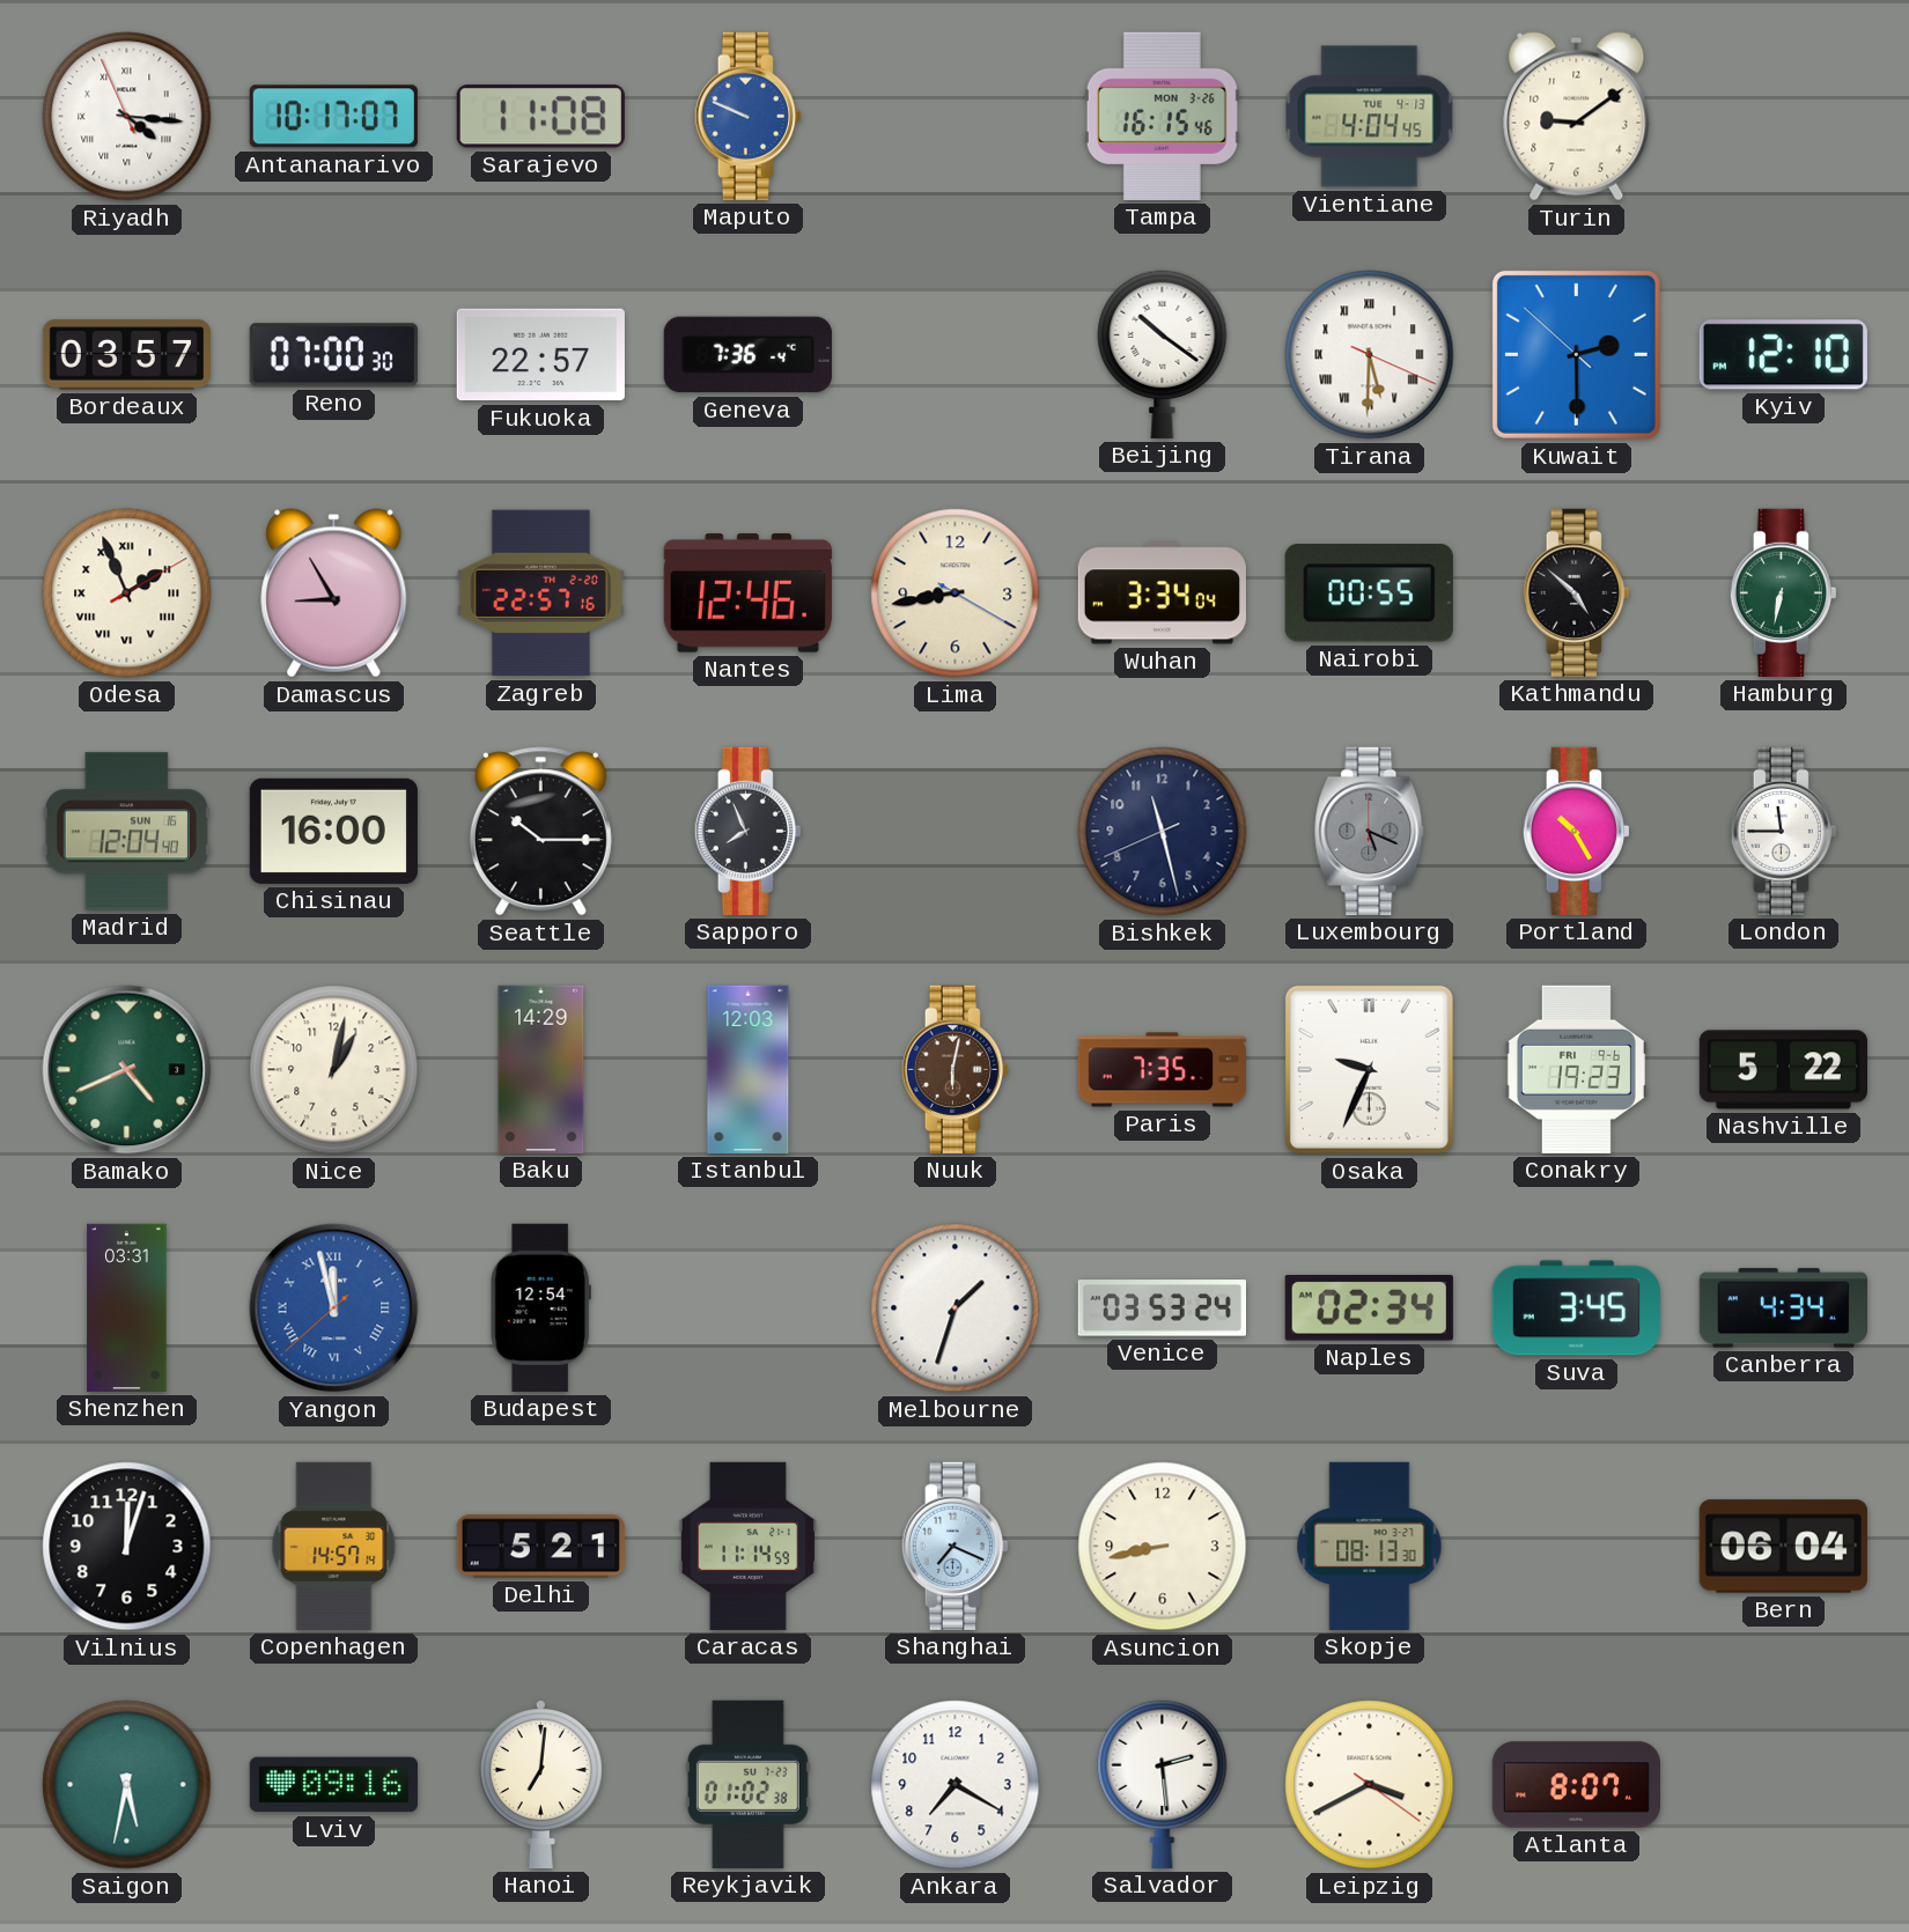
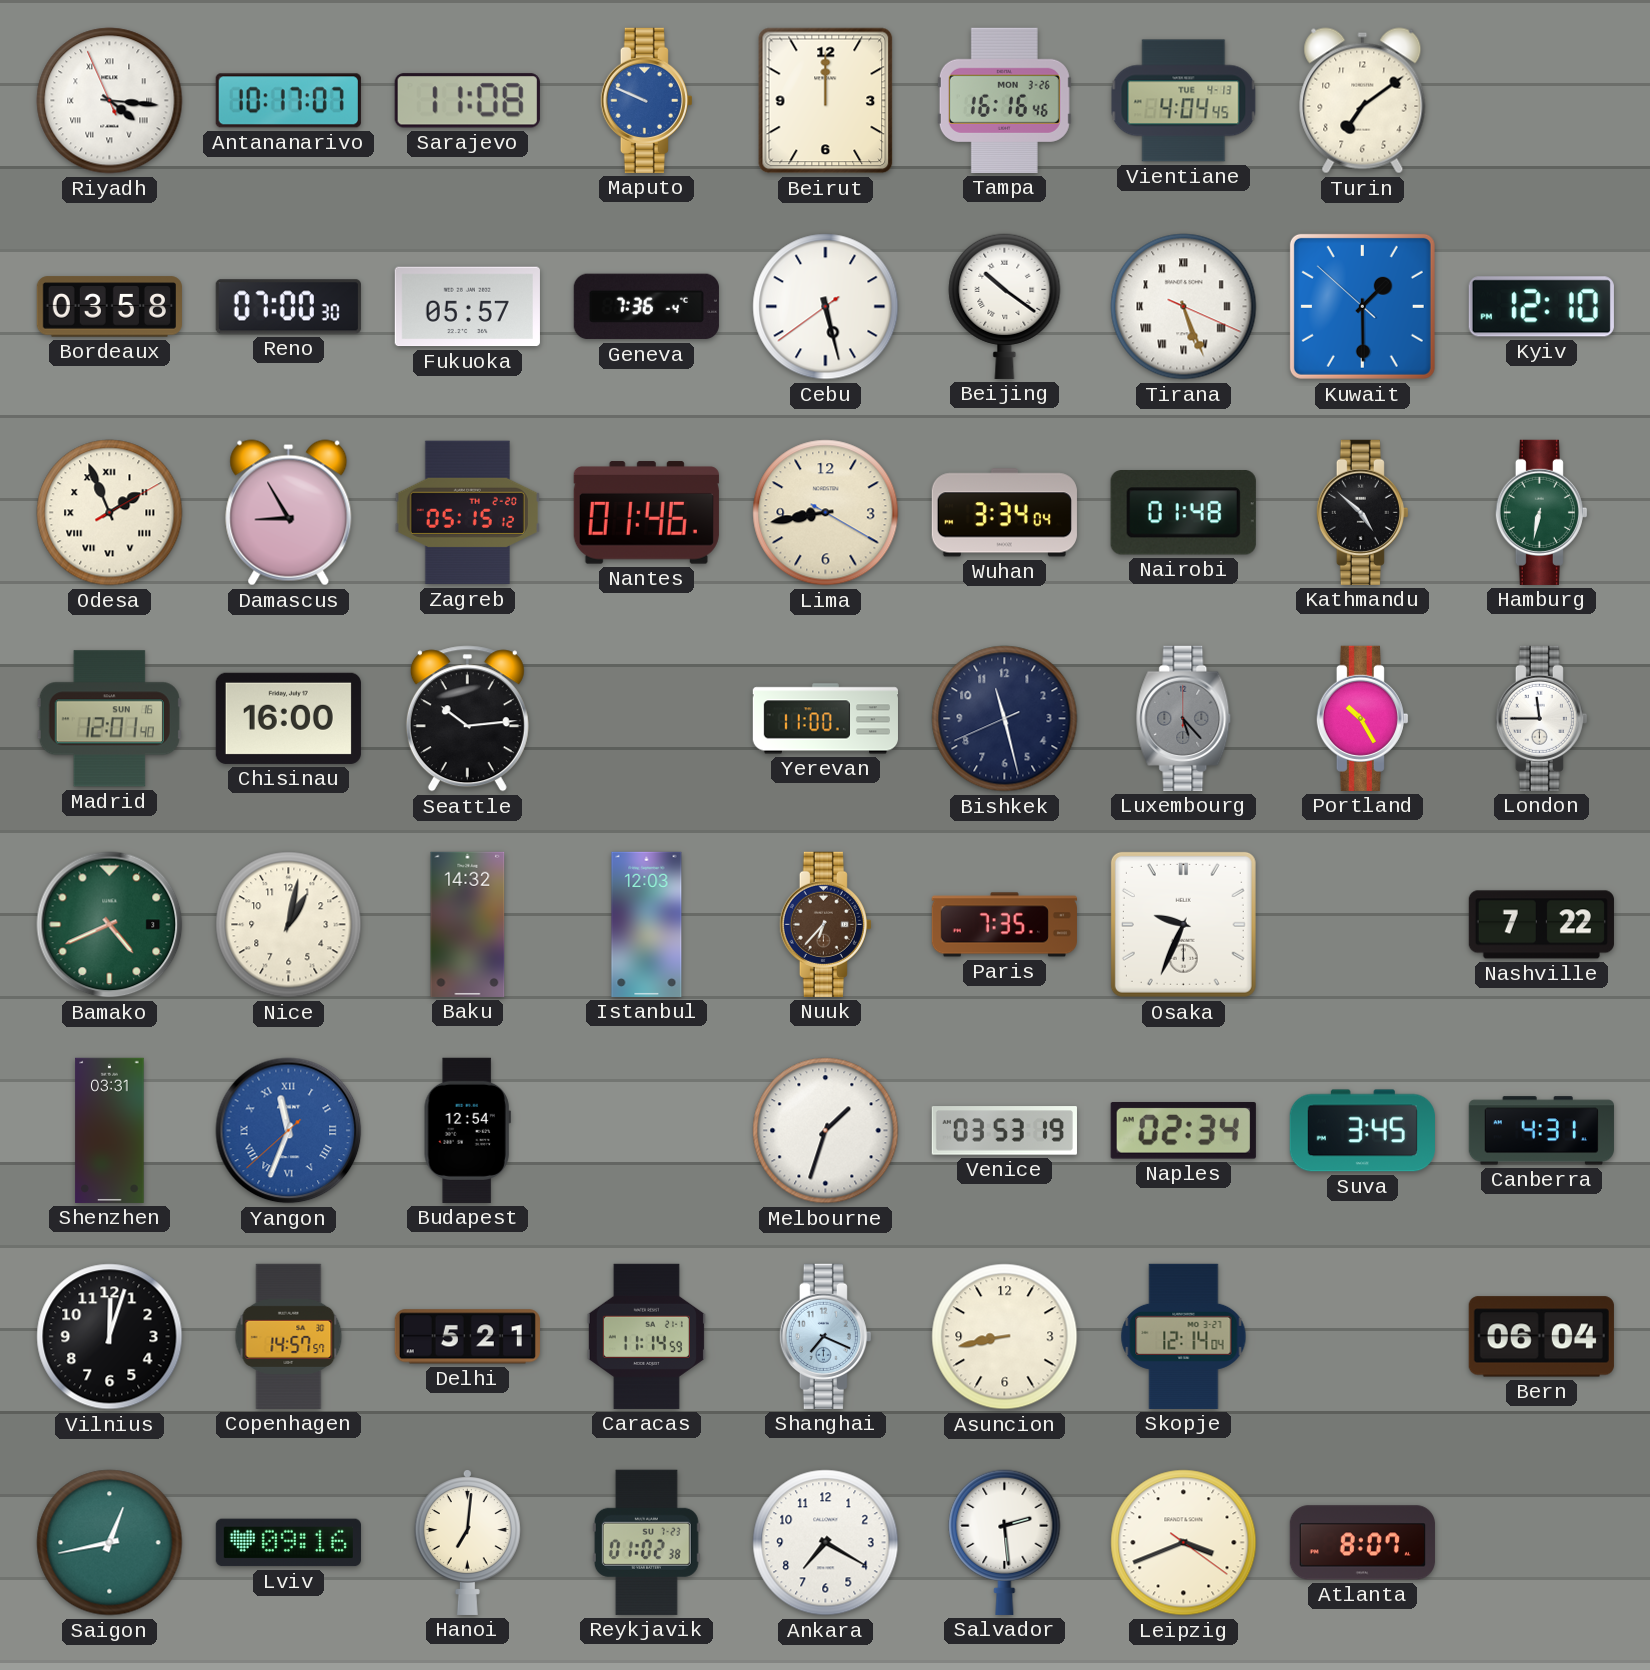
Beirut: none -> 12:00 (826, 101)
Tampa: 16:15 -> 16:16 (1004, 100)
Turin: 9:09 -> 7:09 (1363, 101)
Bordeaux: 03:57 -> 03:58 (109, 307)
Fukuoka: 22:57 -> 05:57 (467, 307)
Cebu: none -> 5:27 (826, 307)
Tirana: 5:30 -> 5:26 (1184, 307)
Kuwait: 2:29 -> 1:29 (1362, 306)
Zagreb: 22:57 -> 05:15 (467, 513)
Nantes: 12:46 -> 01:46 (646, 513)
Nairobi: 00:55 -> 01:48 (1183, 513)
Madrid: 12:04 -> 12:01 (109, 719)
Seattle: 10:15 -> 10:14 (467, 719)
Sapporo: 7:56 -> none (747, 831)
Yerevan: none -> 11:00 (825, 719)
Luxembourg: 5:19 -> 5:23 (1184, 718)
Baku: 14:29 -> 14:32 (468, 924)
Nuuk: 6:02 -> 6:37 (825, 924)
Conakry: 19:23 -> none (1576, 1069)
Nashville: 5:22 -> 7:22 (1541, 925)
Yangon: 11:57 -> 11:33 (289, 1131)
Venice: 03:53:24 -> 03:53:19 (1004, 1131)
Canberra: 4:34 -> 4:31 (1541, 1131)
Copenhagen: 14:57:14 -> 14:57:57 (289, 1336)
Skopje: 08:13 -> 12:14 (1184, 1336)
Saigon: 5:32 -> 12:43 (110, 1543)
Leipzig: 3:40 -> 3:41 (1184, 1543)
